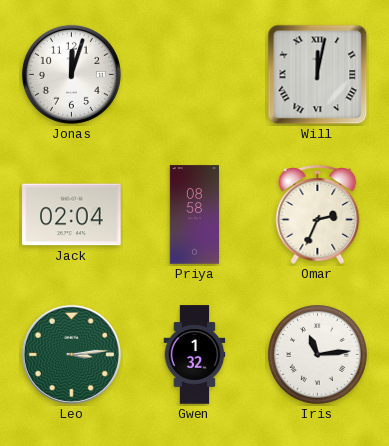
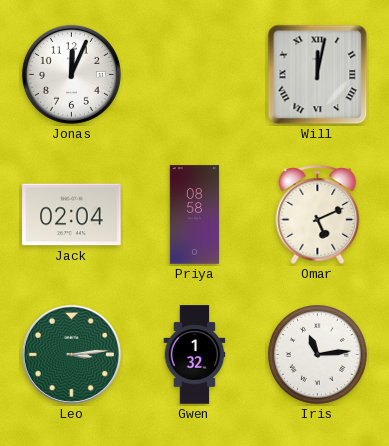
Jonas: 12:03 -> 12:04 (71, 74)
Omar: 2:34 -> 5:11 (318, 214)
